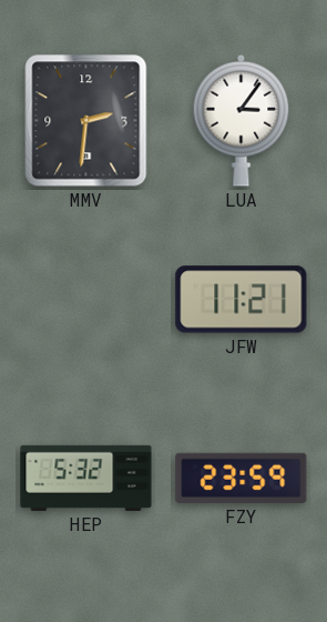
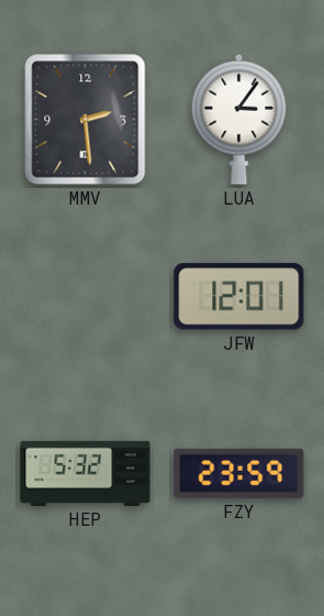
MMV: 2:31 -> 2:29 (86, 120)
JFW: 11:21 -> 12:01 (239, 297)
